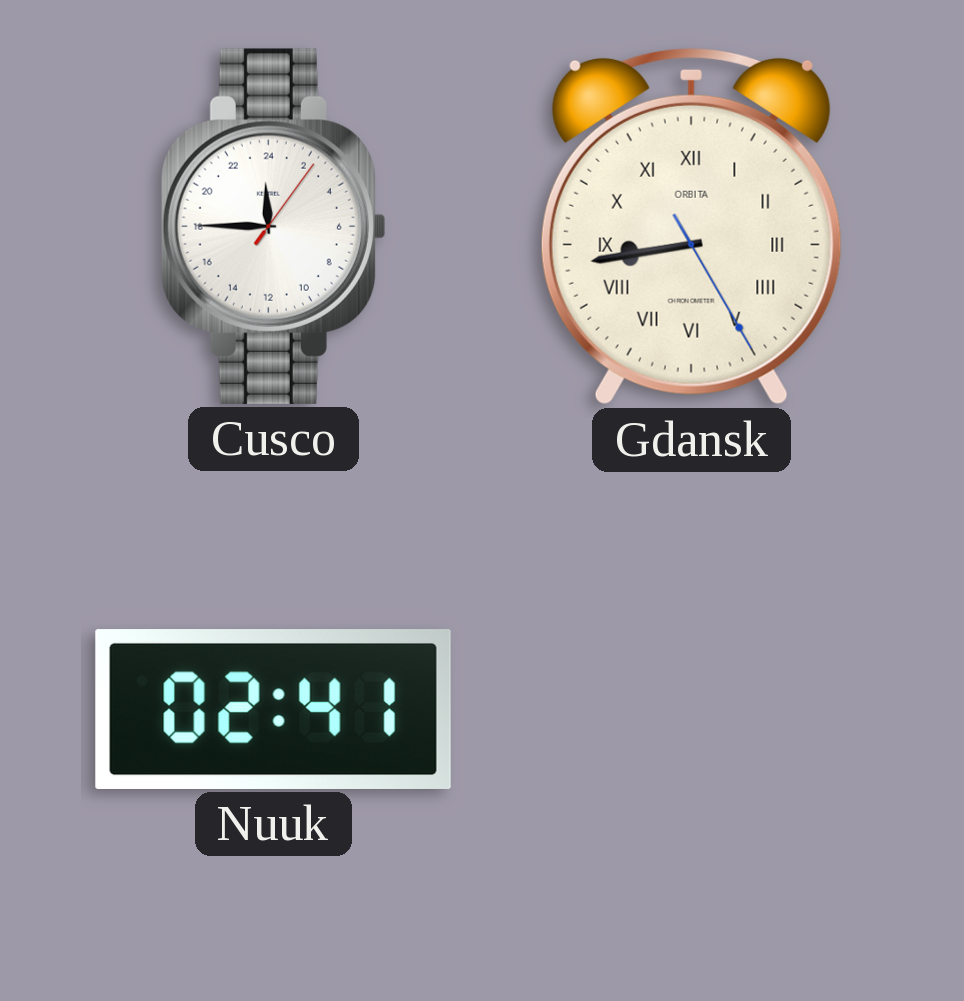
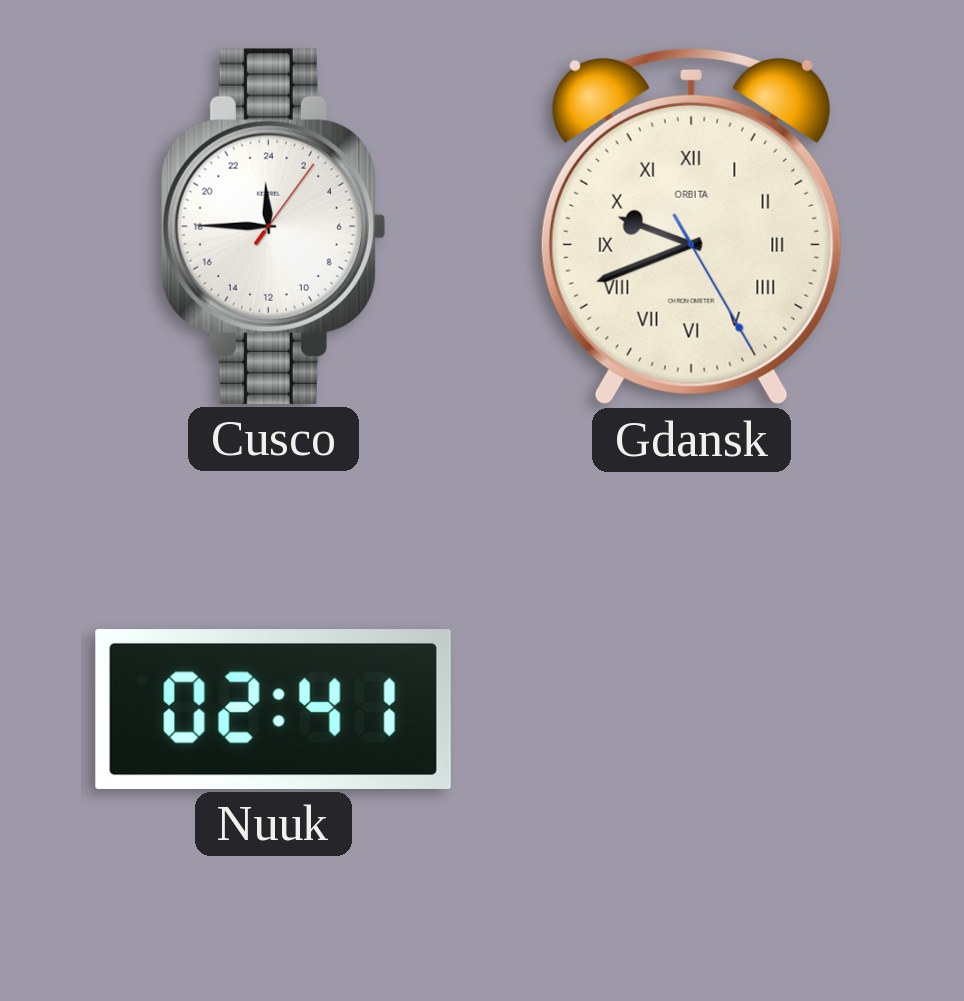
Gdansk: 8:43 -> 9:41 (691, 226)
